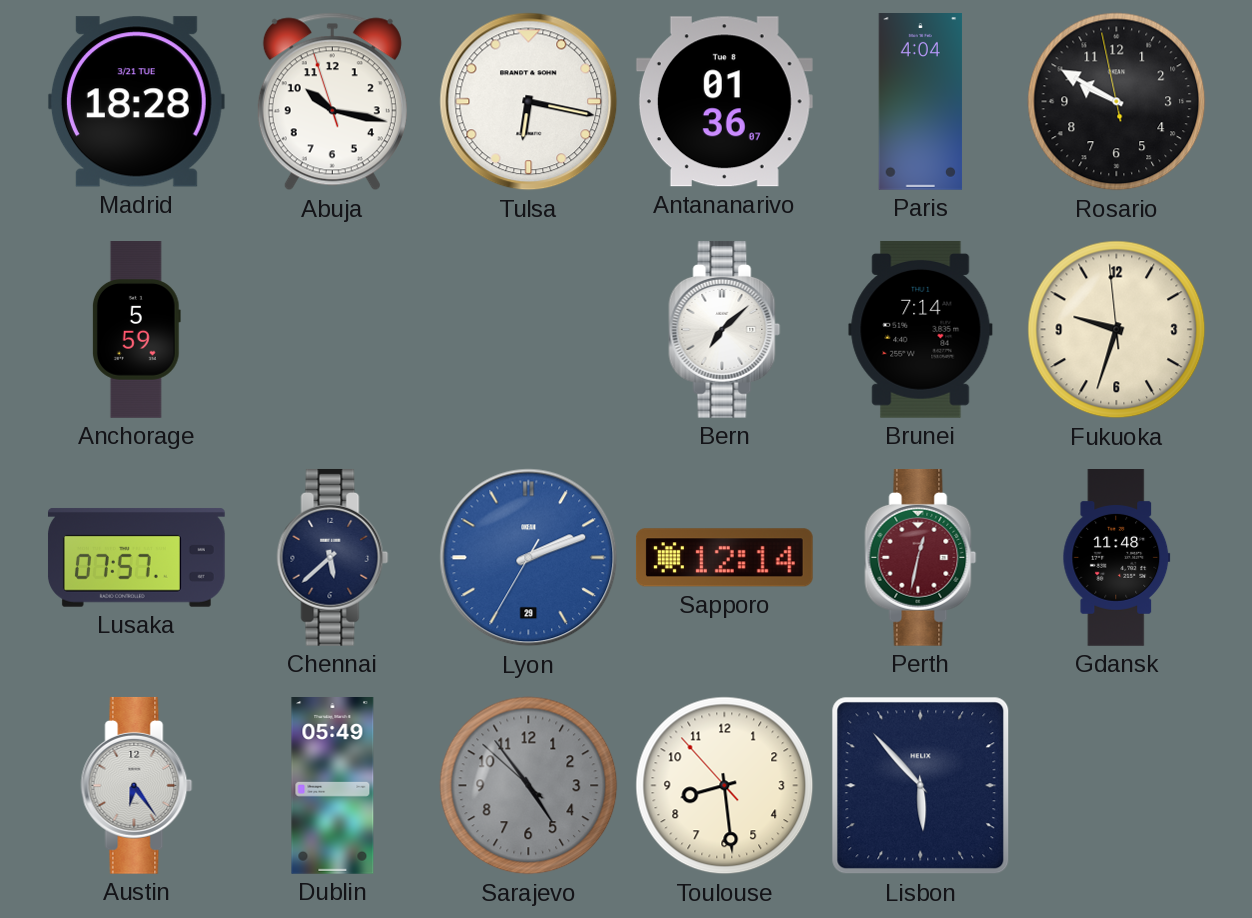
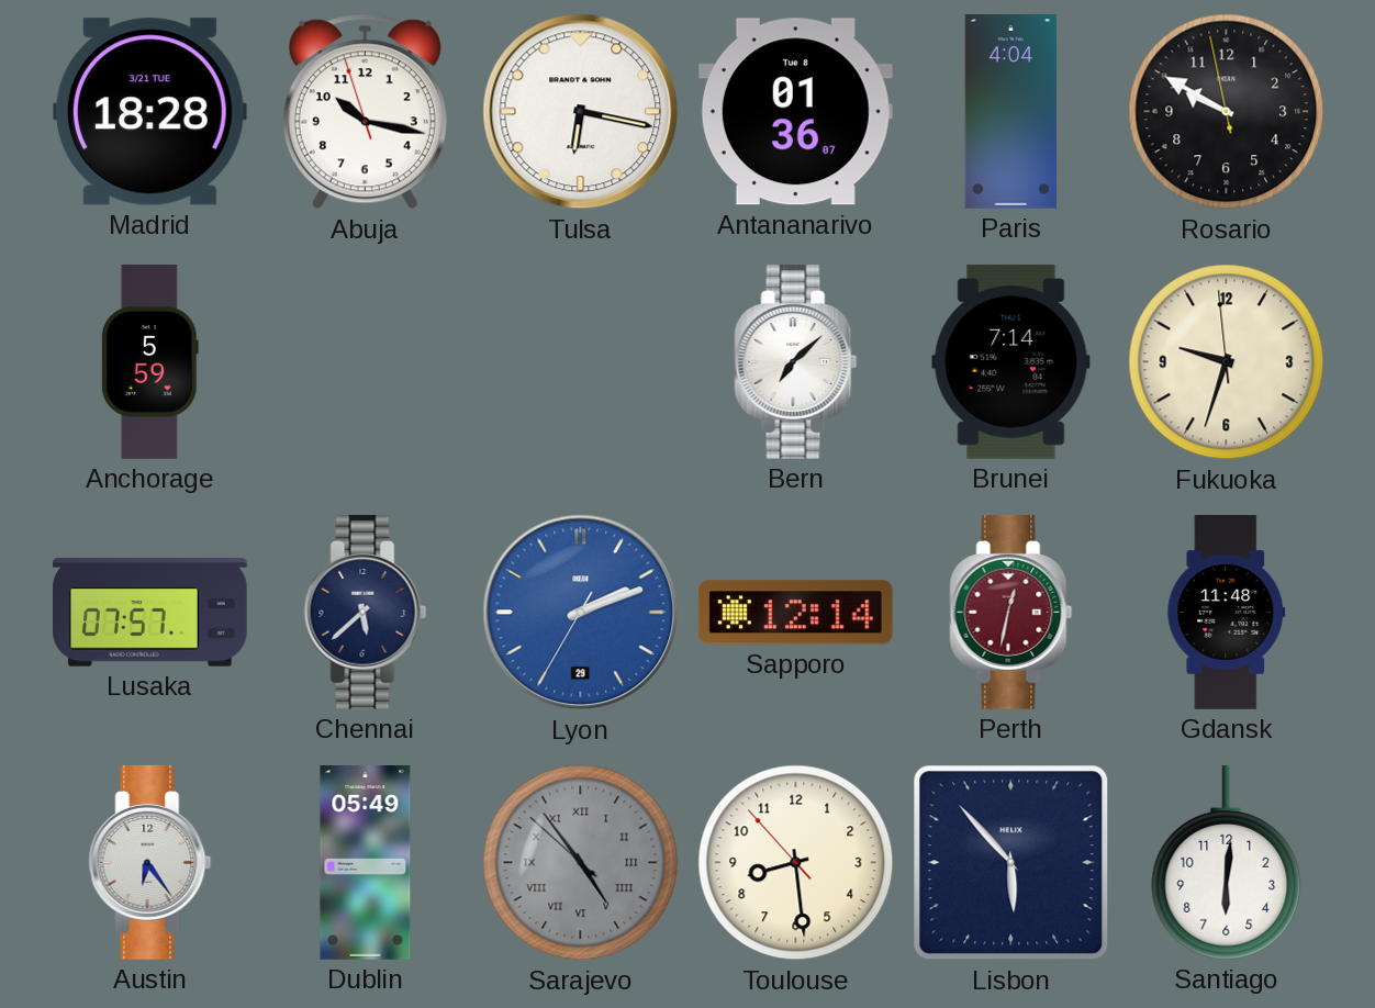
Sarajevo numerals: Arabic -> Roman (581, 863)
Santiago: none -> 6:01 (1227, 862)
